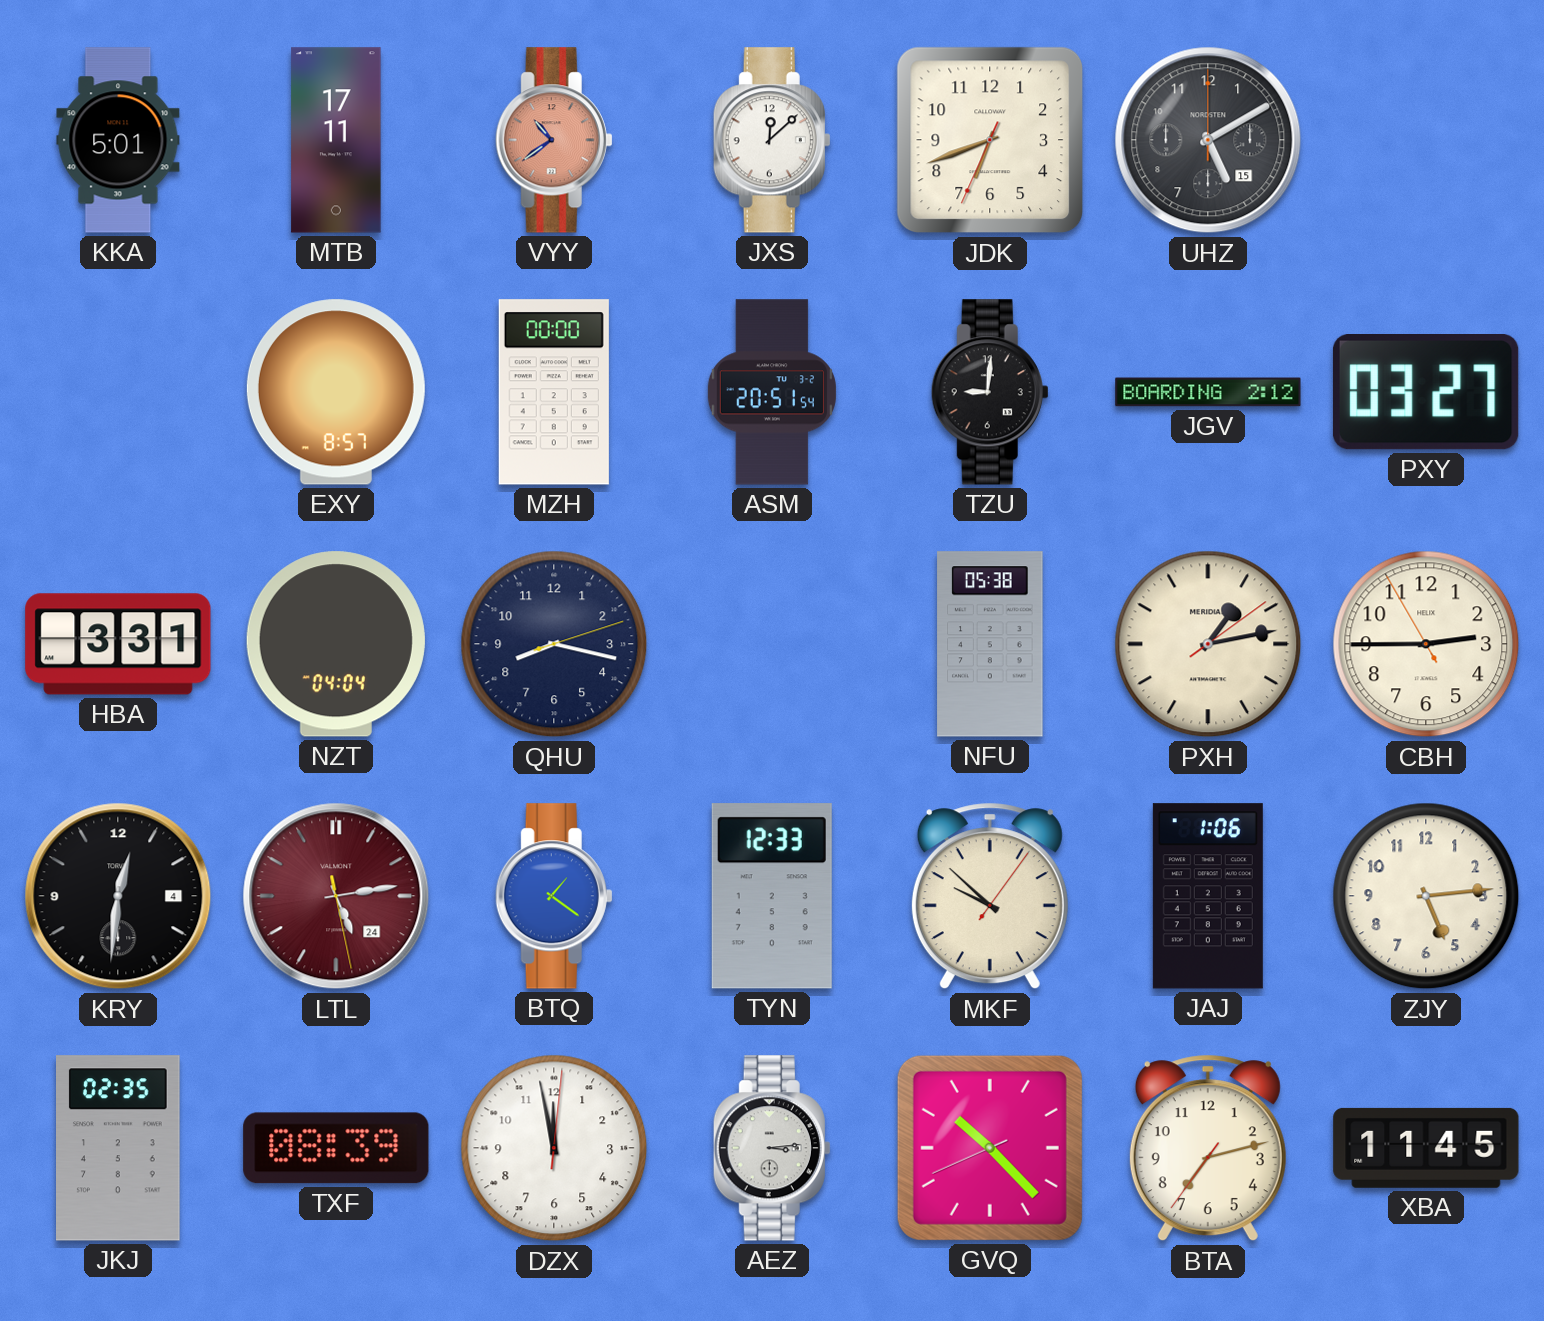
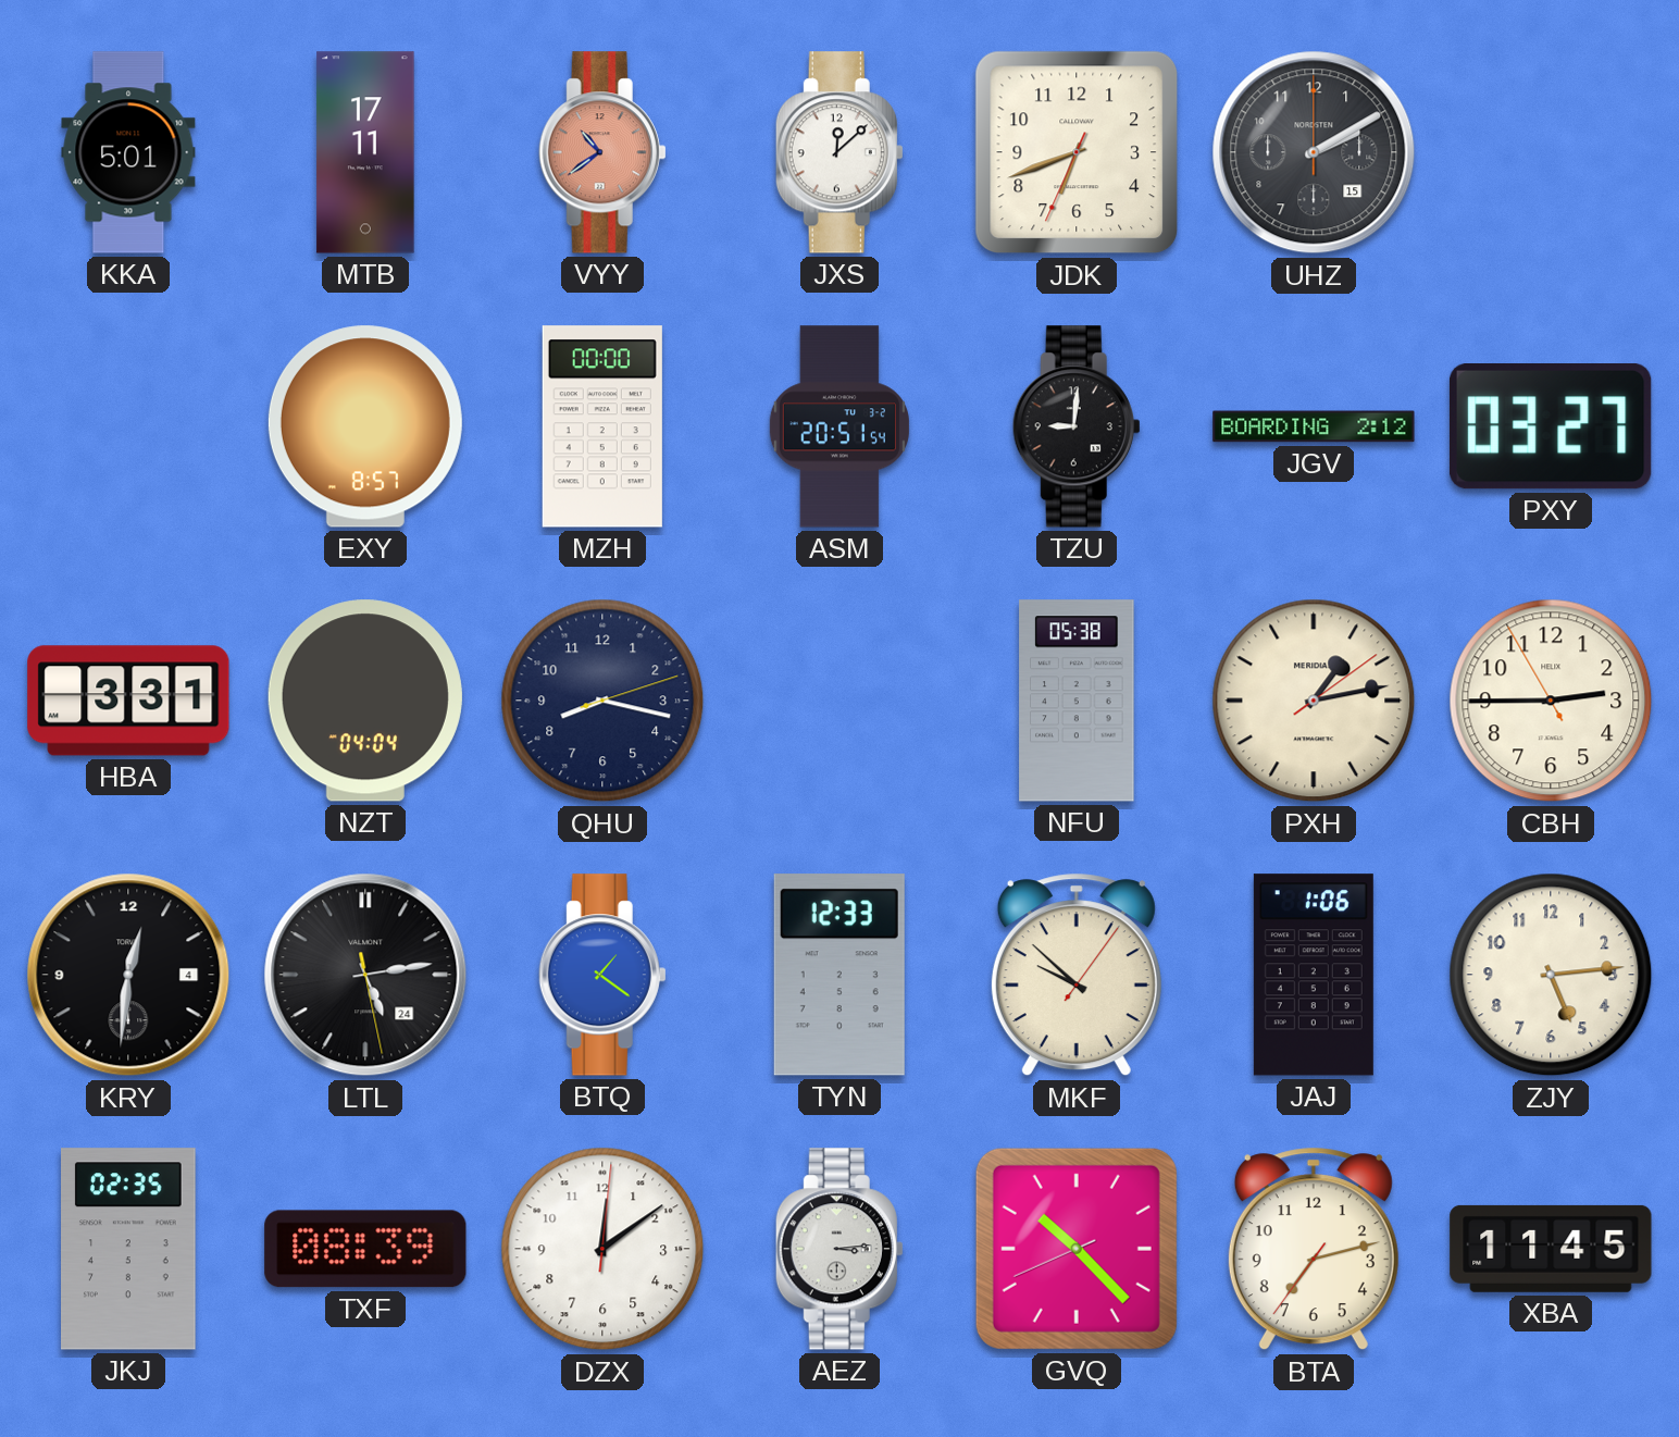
UHZ: 5:10 -> 2:10 (1314, 152)
LTL dial: burgundy -> black (365, 975)
DZX: 11:58 -> 12:09 (602, 1249)
